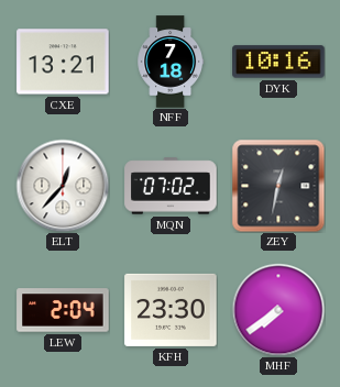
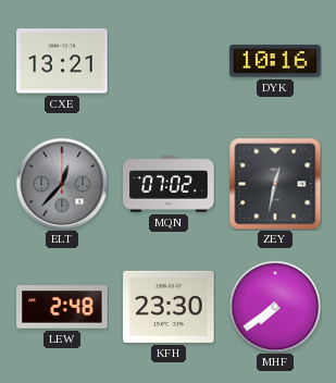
NFF: 7:18 -> none (169, 62)
ELT dial: white -> grey (62, 184)
LEW: 2:04 -> 2:48 (62, 307)
